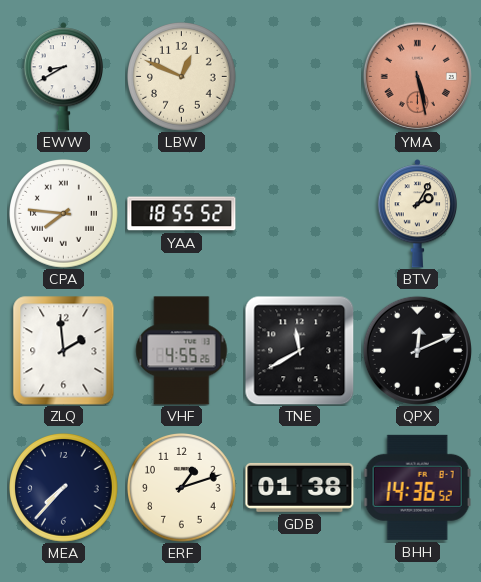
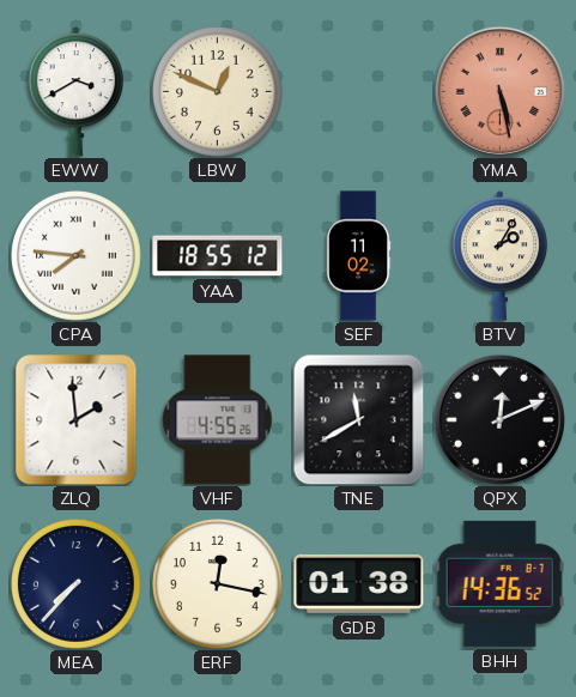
EWW: 8:40 -> 3:40 (75, 92)
YAA: 18:55:52 -> 18:55:12 (218, 256)
SEF: none -> 11:02 (358, 256)
ERF: 1:12 -> 12:17 (218, 584)
